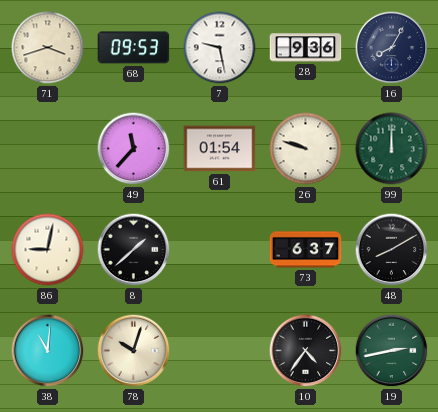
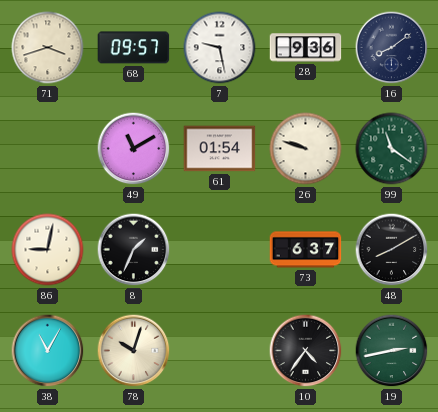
68: 09:53 -> 09:57 (134, 48)
16: 8:05 -> 8:09 (392, 48)
49: 11:37 -> 11:10 (134, 149)
99: 12:00 -> 11:21 (392, 149)
8: 1:38 -> 1:34 (134, 250)
38: 11:01 -> 11:05 (48, 351)
